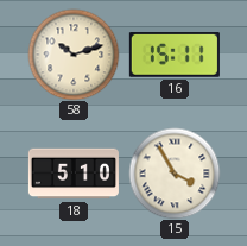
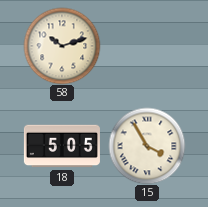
16: 15:11 -> none (175, 56)
18: 5:10 -> 5:05 (62, 146)
